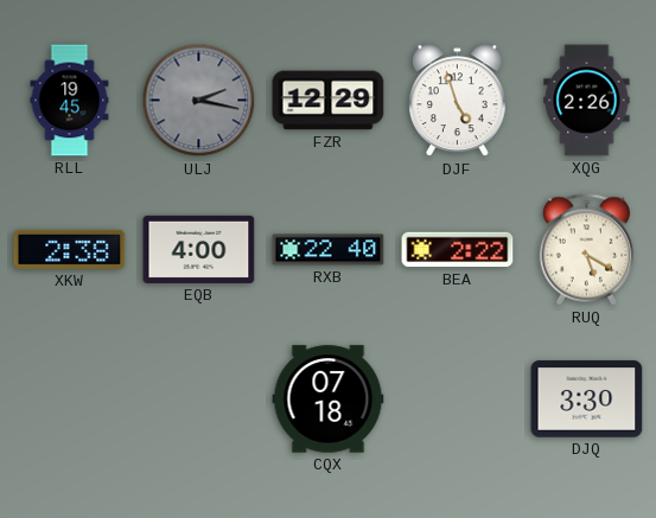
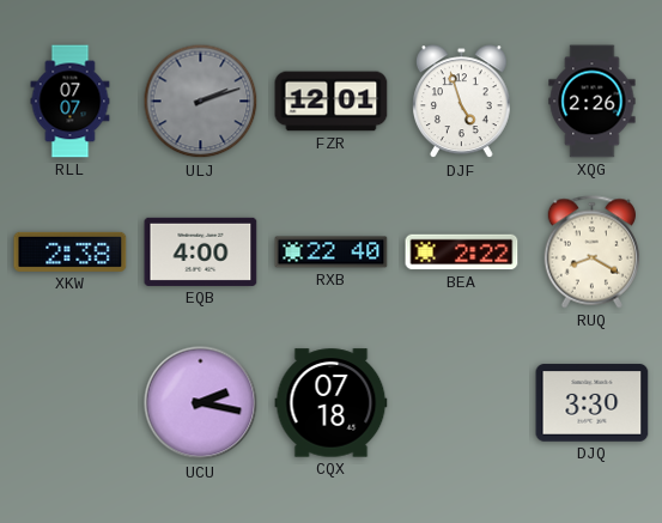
RLL: 19:45 -> 07:07 (71, 102)
ULJ: 2:17 -> 2:12 (201, 102)
FZR: 12:29 -> 12:01 (332, 102)
RUQ: 5:20 -> 8:20 (591, 253)
UCU: none -> 2:17 (201, 403)
